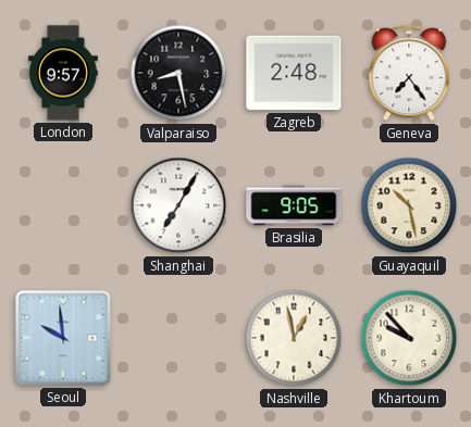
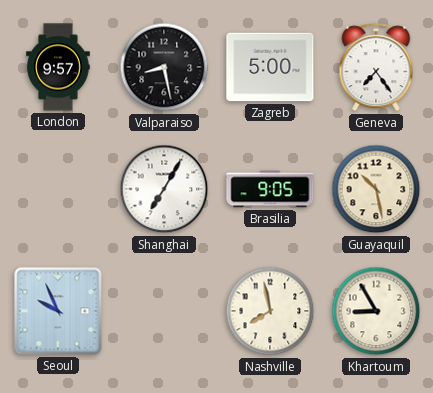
Zagreb: 2:48 -> 5:00 (270, 67)
Seoul: 9:59 -> 9:56 (58, 311)
Nashville: 12:58 -> 7:58 (270, 311)
Khartoum: 9:53 -> 8:55 (376, 311)
